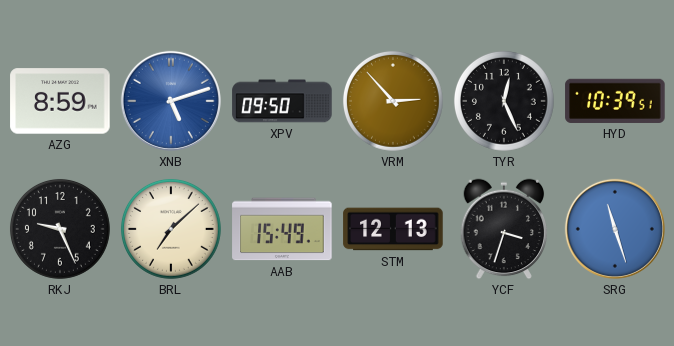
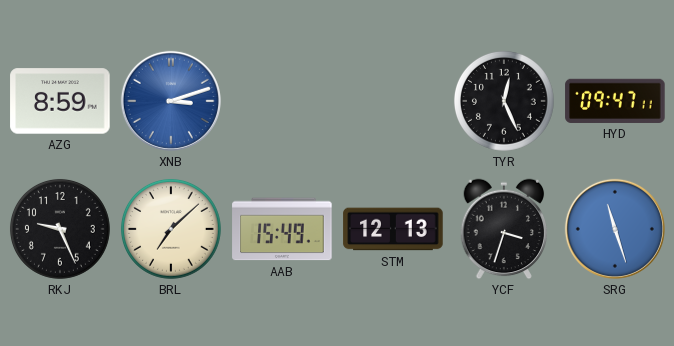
XNB: 5:12 -> 3:12 (171, 101)
XPV: 09:50 -> none (282, 101)
VRM: 2:53 -> none (393, 101)
HYD: 10:39 -> 09:47 (615, 101)
